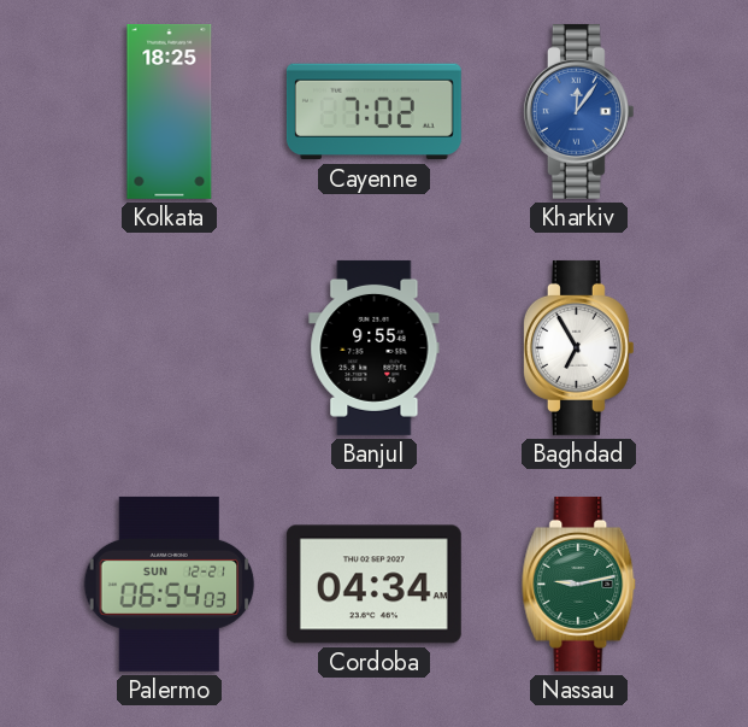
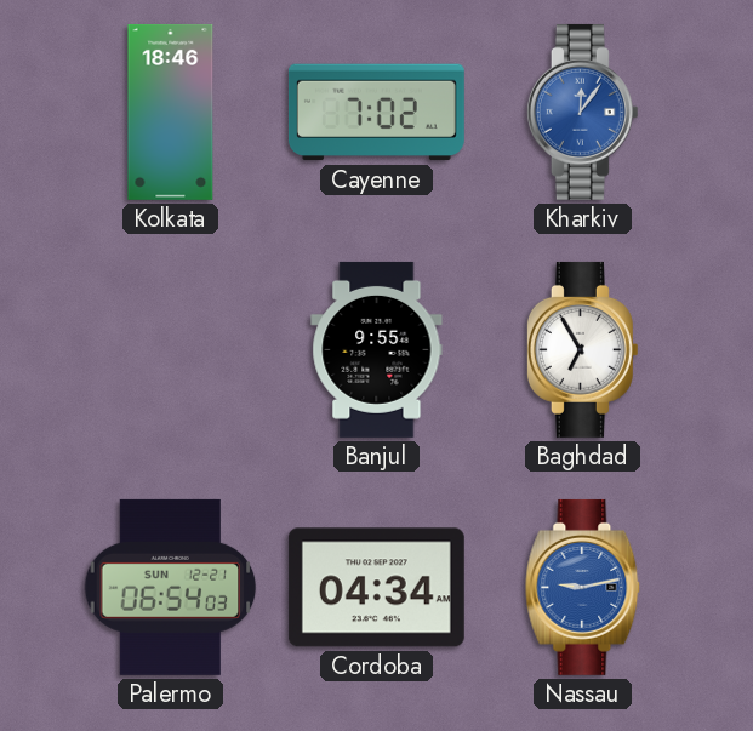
Kolkata: 18:25 -> 18:46 (171, 112)
Nassau dial: green -> blue (583, 587)
